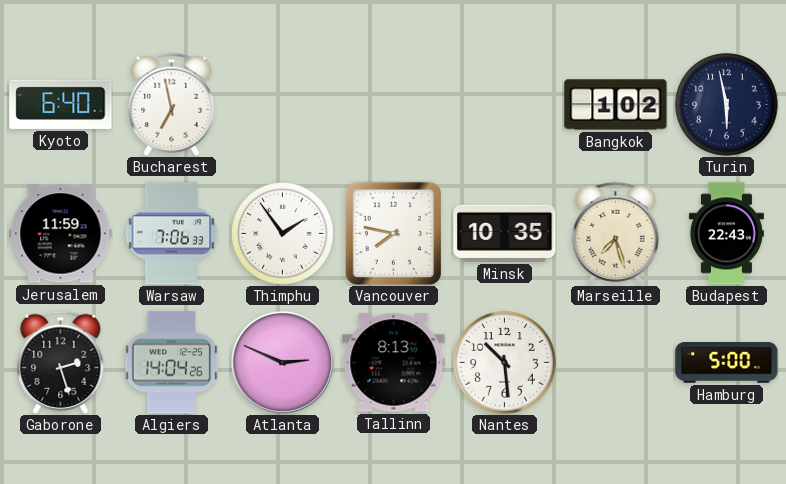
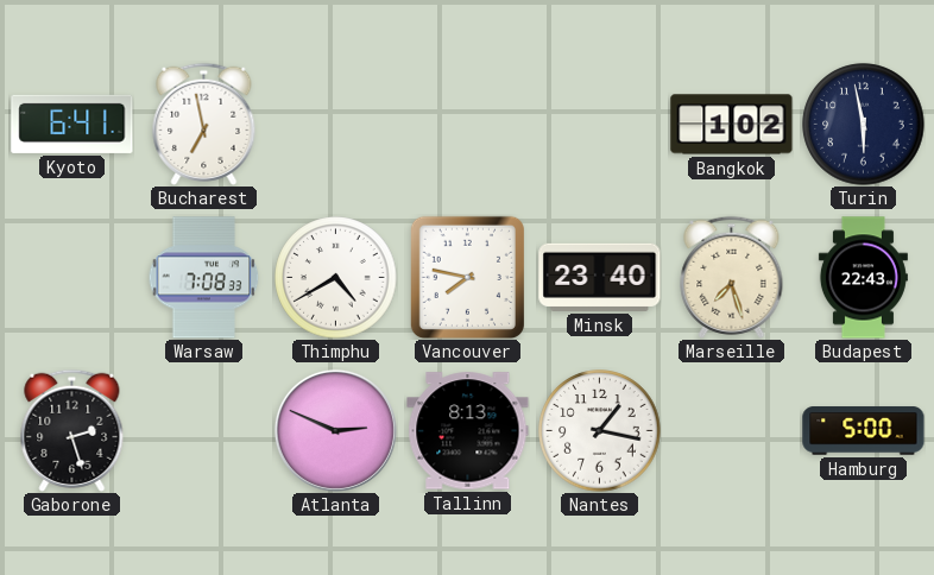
Kyoto: 6:40 -> 6:41 (72, 124)
Jerusalem: 11:59 -> none (61, 234)
Warsaw: 7:06 -> 7:08 (204, 278)
Thimphu: 1:54 -> 4:40 (336, 278)
Minsk: 10:35 -> 23:40 (600, 277)
Algiers: 14:04 -> none (172, 363)
Nantes: 10:29 -> 1:17 (600, 431)
